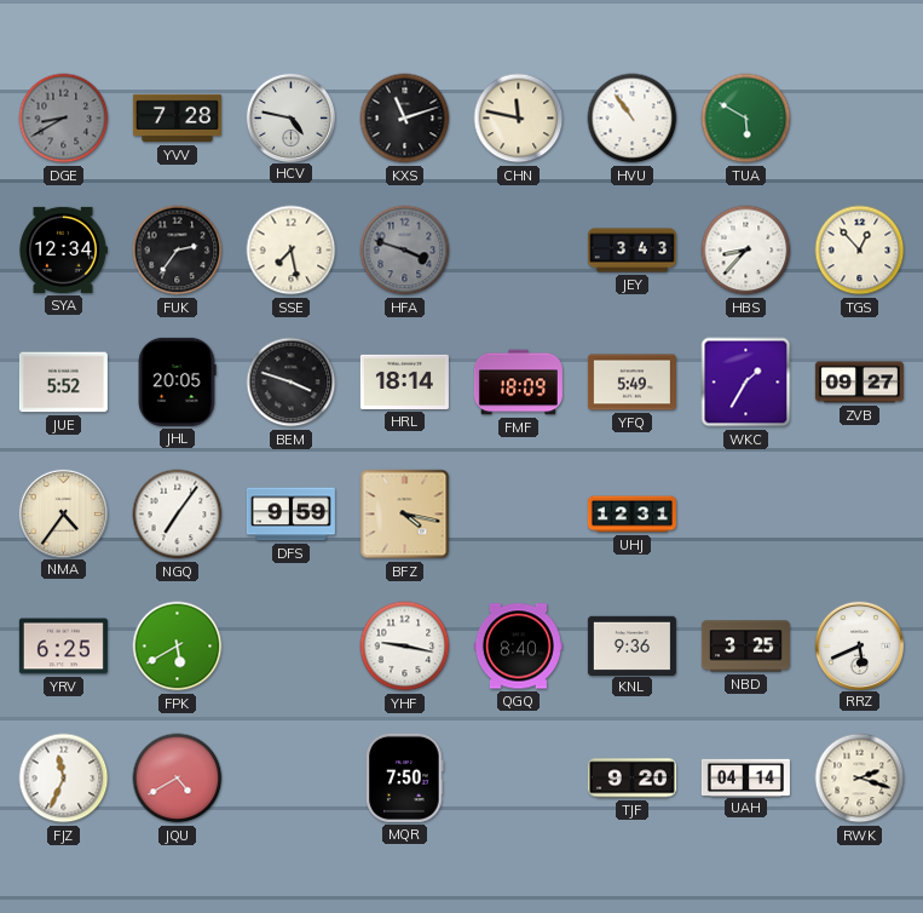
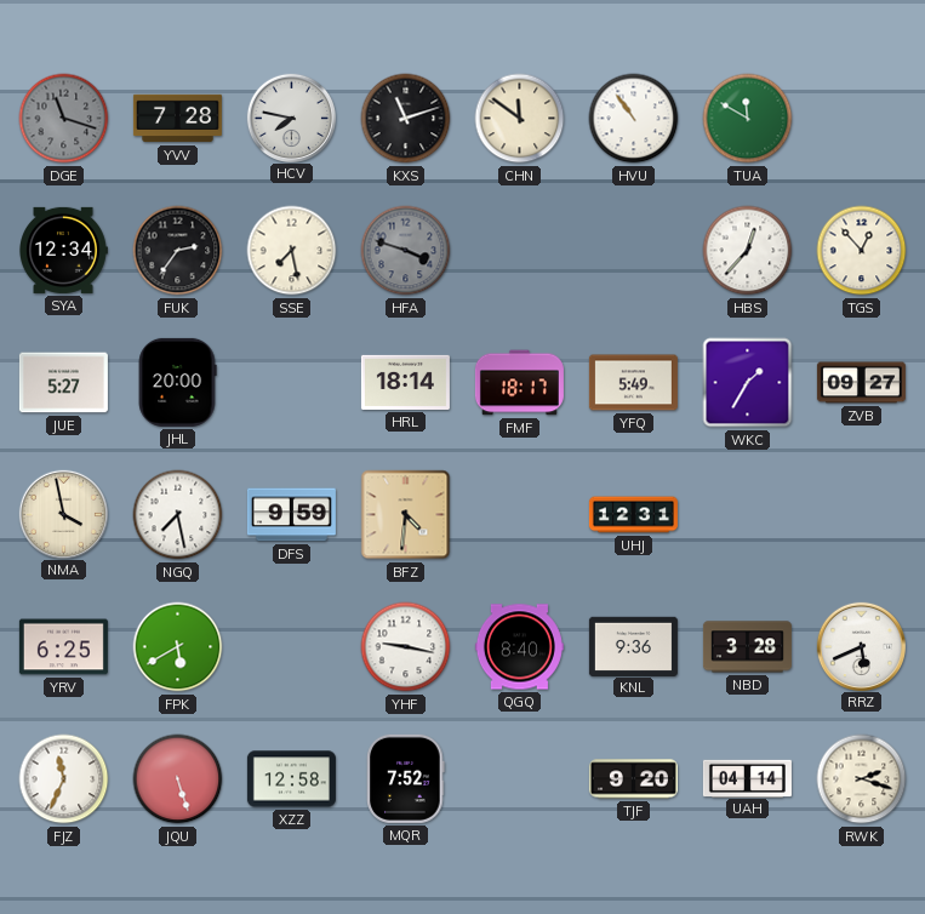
DGE: 8:40 -> 11:18 (64, 119)
HCV: 4:47 -> 7:47 (291, 118)
CHN: 11:47 -> 11:51 (520, 119)
TUA: 5:50 -> 11:50 (748, 119)
JEY: 3:43 -> none (631, 251)
HBS: 8:37 -> 12:37 (748, 251)
JUE: 5:52 -> 5:27 (63, 383)
JHL: 20:05 -> 20:00 (177, 382)
BEM: 3:48 -> none (292, 383)
FMF: 18:09 -> 18:17 (519, 383)
NMA: 4:36 -> 3:58 (63, 514)
NGQ: 7:06 -> 7:28 (178, 515)
BFZ: 4:17 -> 4:31 (406, 515)
NBD: 3:25 -> 3:28 (747, 647)
JQU: 4:40 -> 5:27 (178, 779)
XZZ: none -> 12:58 (291, 779)
MQR: 7:50 -> 7:52 (406, 778)
